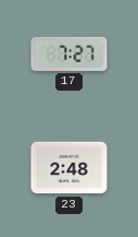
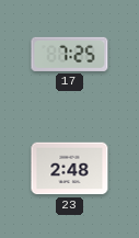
17: 7:27 -> 7:25 (70, 54)
